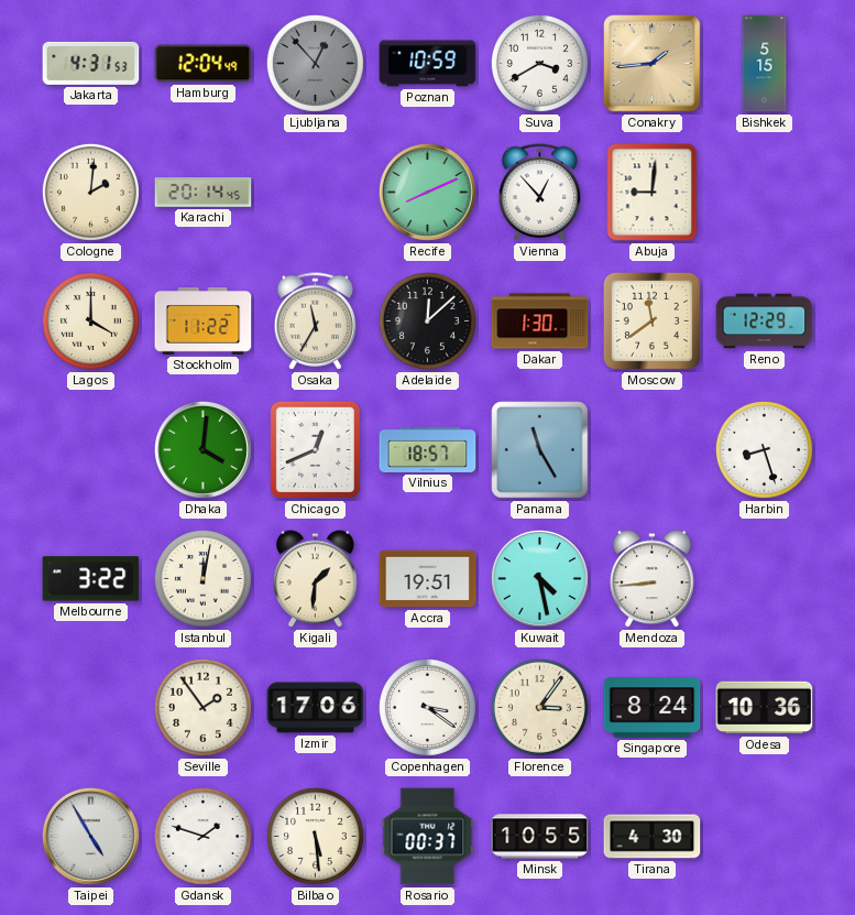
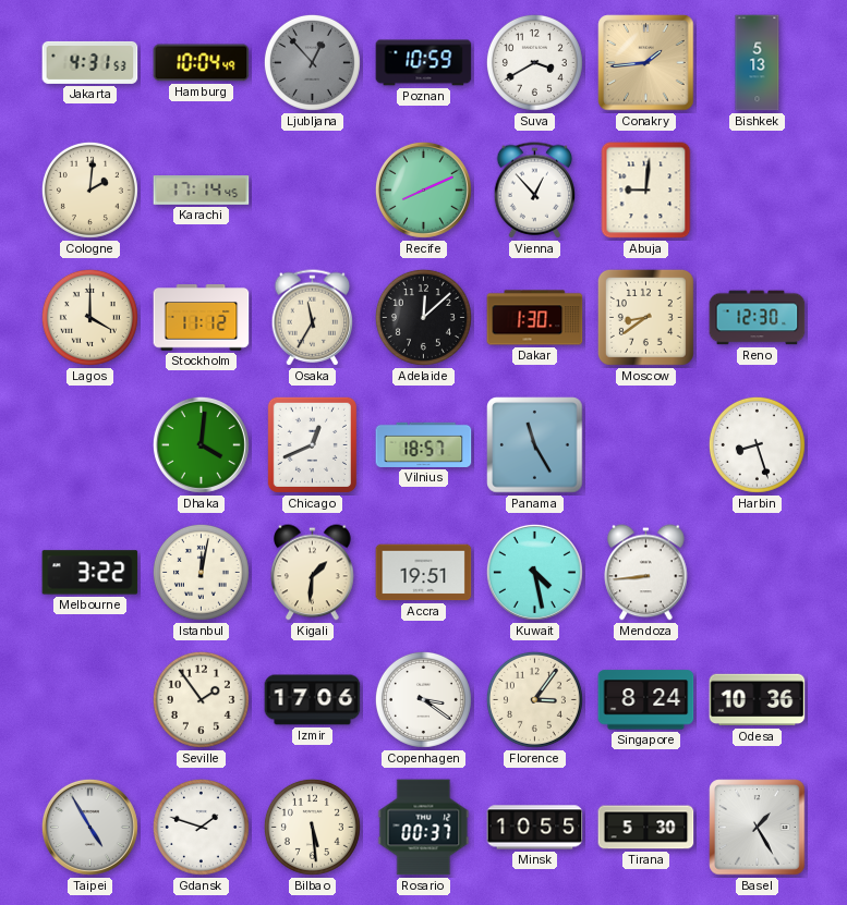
Hamburg: 12:04 -> 10:04 (202, 63)
Bishkek: 5:15 -> 5:13 (758, 63)
Karachi: 20:14 -> 17:14 (202, 191)
Stockholm: 11:22 -> 11:12 (202, 318)
Moscow: 11:39 -> 8:39 (645, 317)
Reno: 12:29 -> 12:30 (758, 318)
Tirana: 4:30 -> 5:30 (646, 828)
Basel: none -> 1:25 (758, 828)
